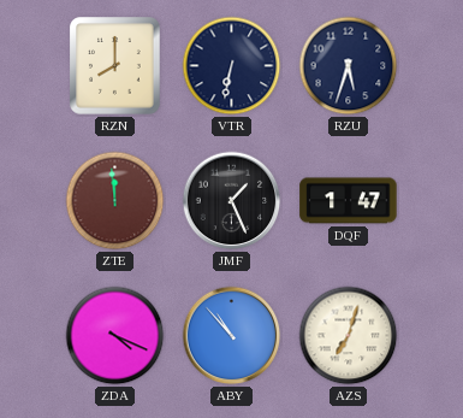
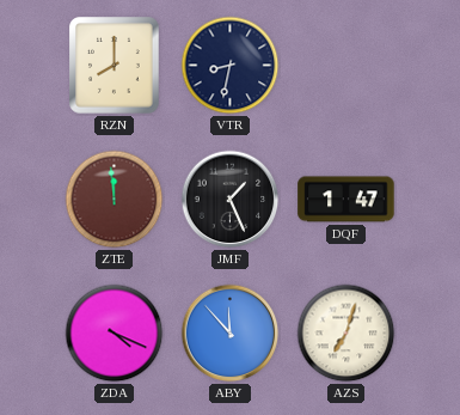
VTR: 6:32 -> 8:32 (231, 66)
RZU: 5:33 -> none (349, 66)
ABY: 10:53 -> 11:53 (231, 334)
